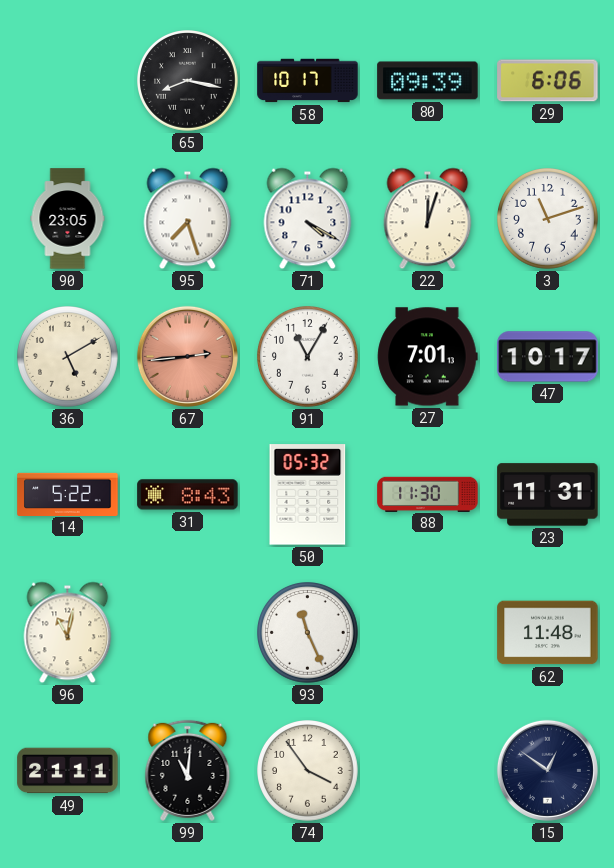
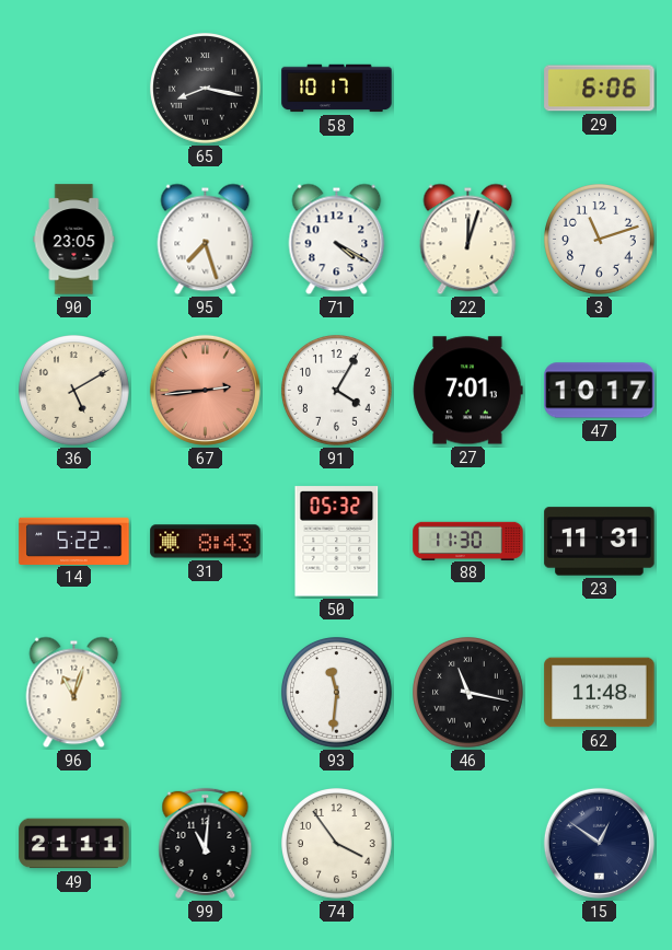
80: 09:39 -> none (428, 81)
91: 11:05 -> 4:05 (337, 391)
96: 11:02 -> 11:03 (74, 693)
93: 11:26 -> 11:31 (337, 693)
46: none -> 11:17 (468, 693)
